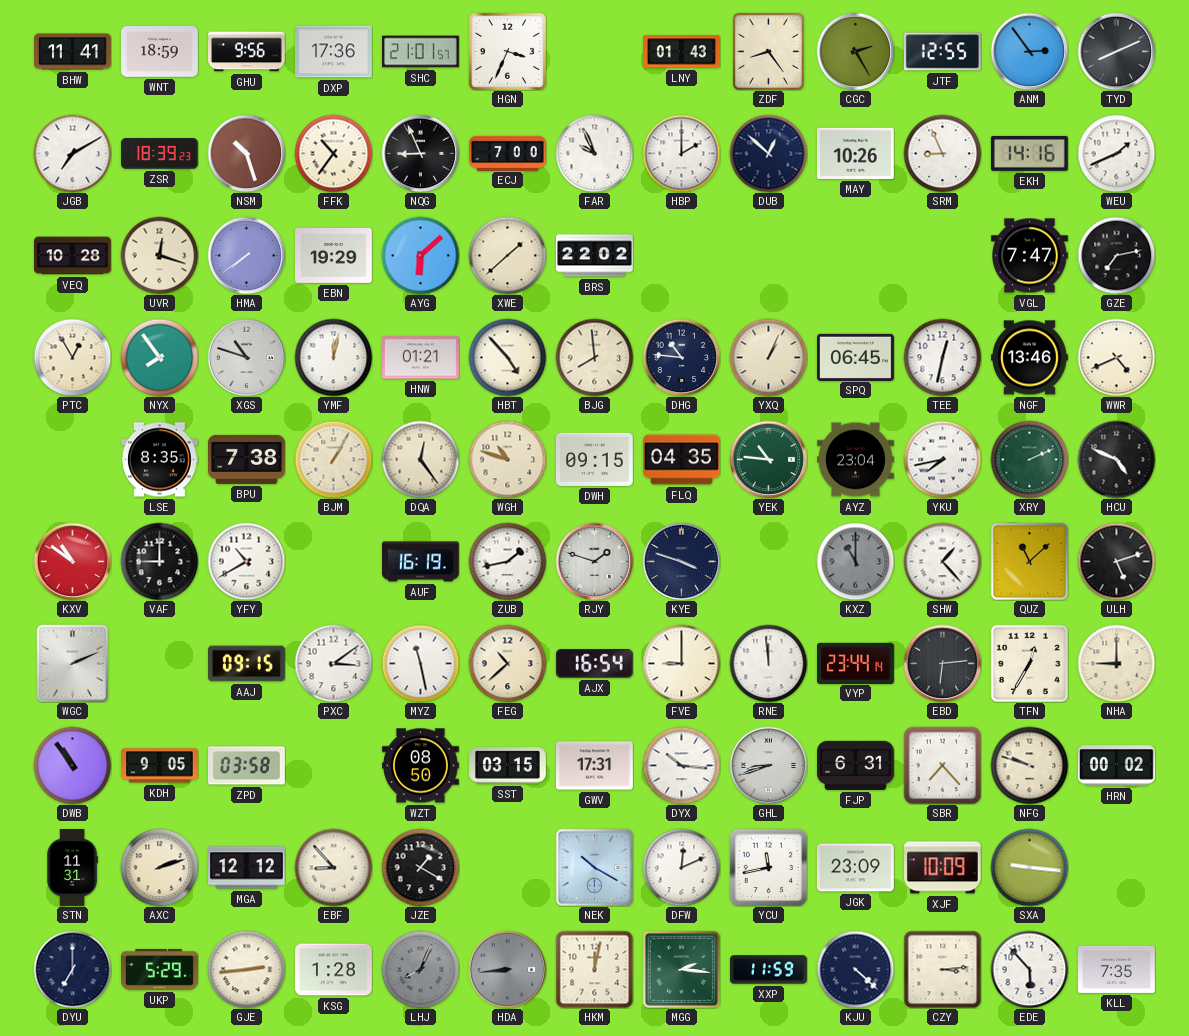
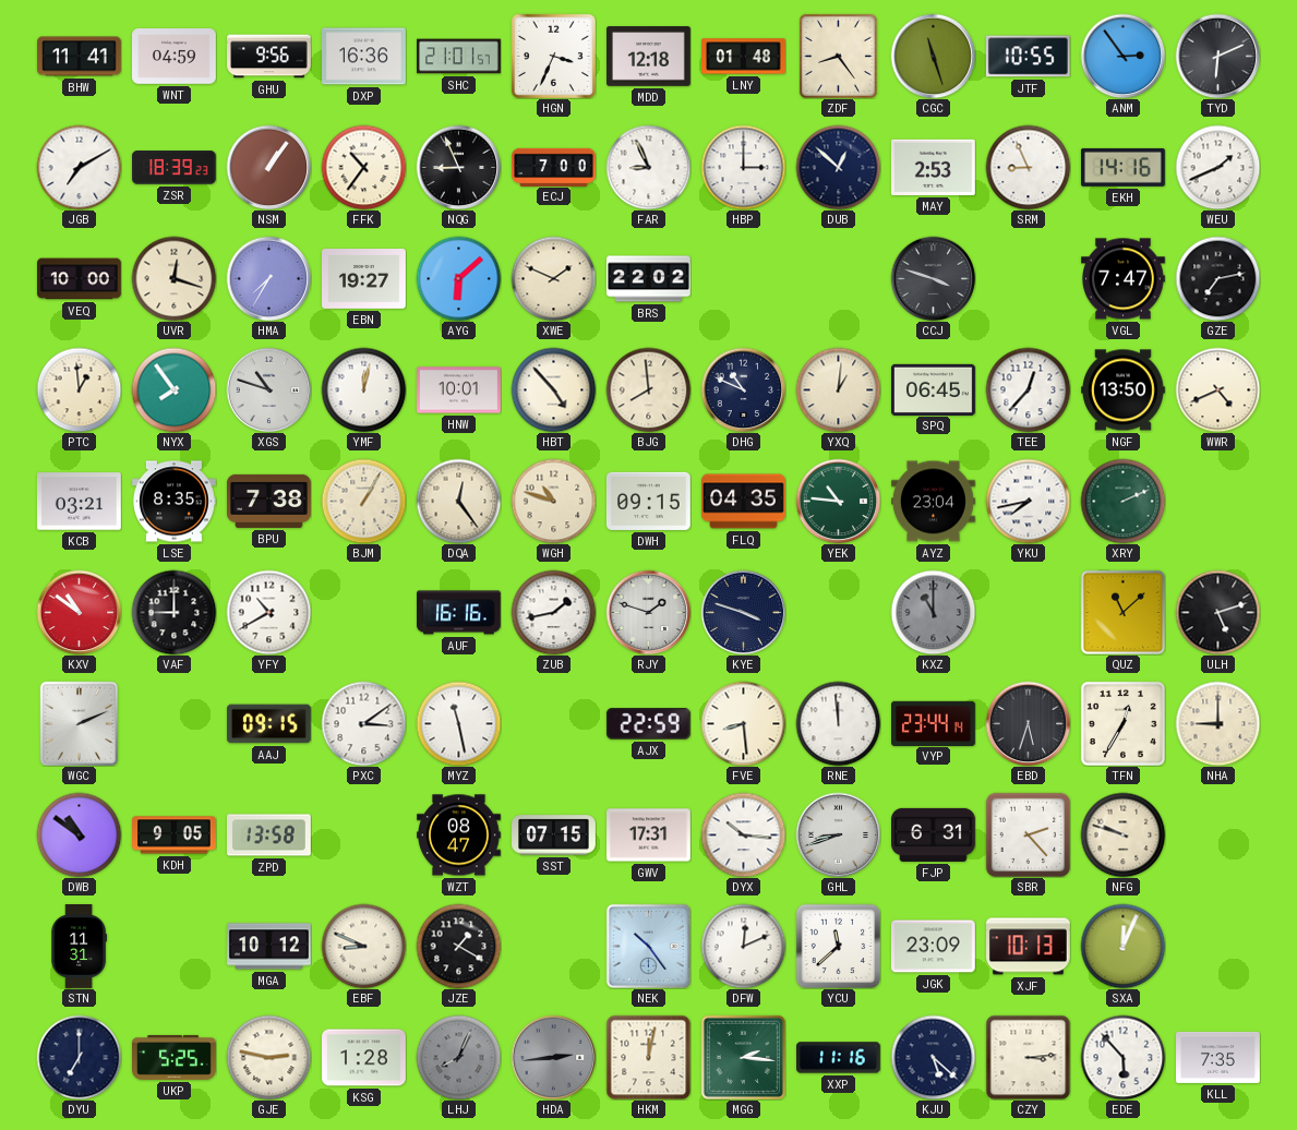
WNT: 18:59 -> 04:59 (175, 57)
DXP: 17:36 -> 16:36 (364, 57)
MDD: none -> 12:18 (649, 57)
LNY: 01:43 -> 01:48 (744, 57)
CGC: 2:25 -> 11:27 (933, 56)
JTF: 12:55 -> 10:55 (1028, 57)
TYD: 8:11 -> 6:11 (1217, 56)
NSM: 10:27 -> 1:06 (268, 167)
FAR: 9:56 -> 8:56 (648, 167)
HBP: 2:00 -> 3:00 (743, 167)
MAY: 10:26 -> 2:53 (933, 167)
VEQ: 10:28 -> 10:00 (80, 279)
HMA: 7:39 -> 7:35 (268, 278)
EBN: 19:29 -> 19:27 (364, 279)
XWE: 1:38 -> 1:49 (553, 278)
CCJ: none -> 3:48 (933, 278)
PTC: 12:55 -> 12:59 (79, 389)
HNW: 01:21 -> 10:01 (459, 390)
DHG: 10:46 -> 10:49 (743, 389)
YXQ: 1:04 -> 1:01 (838, 389)
TEE: 12:32 -> 12:37 (1028, 389)
NGF: 13:46 -> 13:50 (1124, 390)
KCB: none -> 03:21 (79, 502)
HCU: 4:49 -> none (1116, 459)
AUF: 16:19 -> 16:16 (459, 613)
SHW: 1:23 -> none (942, 561)
FEG: 10:38 -> none (507, 663)
AJX: 16:54 -> 22:59 (648, 724)
FVE: 9:00 -> 8:29 (743, 723)
EBD: 6:14 -> 5:33 (1028, 723)
DWB: 10:54 -> 10:51 (79, 834)
ZPD: 03:58 -> 13:58 (269, 836)
WZT: 08:50 -> 08:47 (459, 836)
SST: 03:15 -> 07:15 (554, 836)
SBR: 7:23 -> 2:23 (1028, 834)
HRN: 00:02 -> none (1116, 766)
AXC: 2:12 -> none (159, 867)
MGA: 12:12 -> 10:12 (269, 947)
EBF: 8:53 -> 8:49 (363, 946)
NEK: 10:20 -> 10:24 (648, 946)
YCU: 11:43 -> 11:38 (838, 946)
XJF: 10:09 -> 10:13 (1029, 947)
SXA: 9:16 -> 12:04 (1122, 946)
UKP: 5:29 -> 5:25 (175, 1057)
GJE: 2:44 -> 2:47 (268, 1057)
HDA: 8:44 -> 2:44 (553, 1057)
XXP: 11:59 -> 11:16 (839, 1058)
KJU: 4:22 -> 5:22 (933, 1057)
